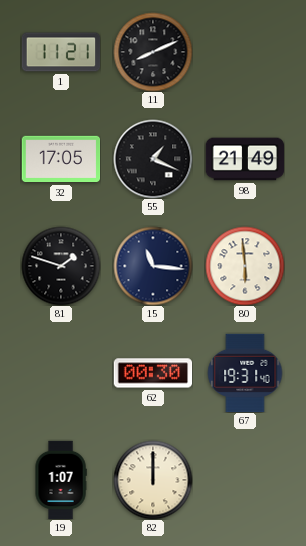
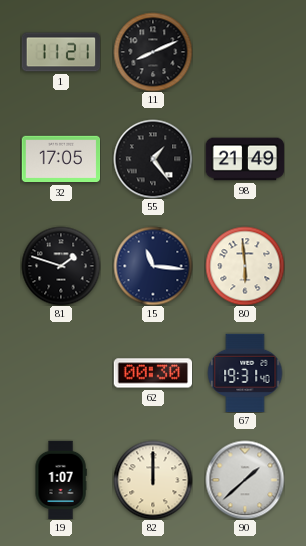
55: 1:19 -> 1:24 (153, 159)
90: none -> 1:38 (245, 480)
